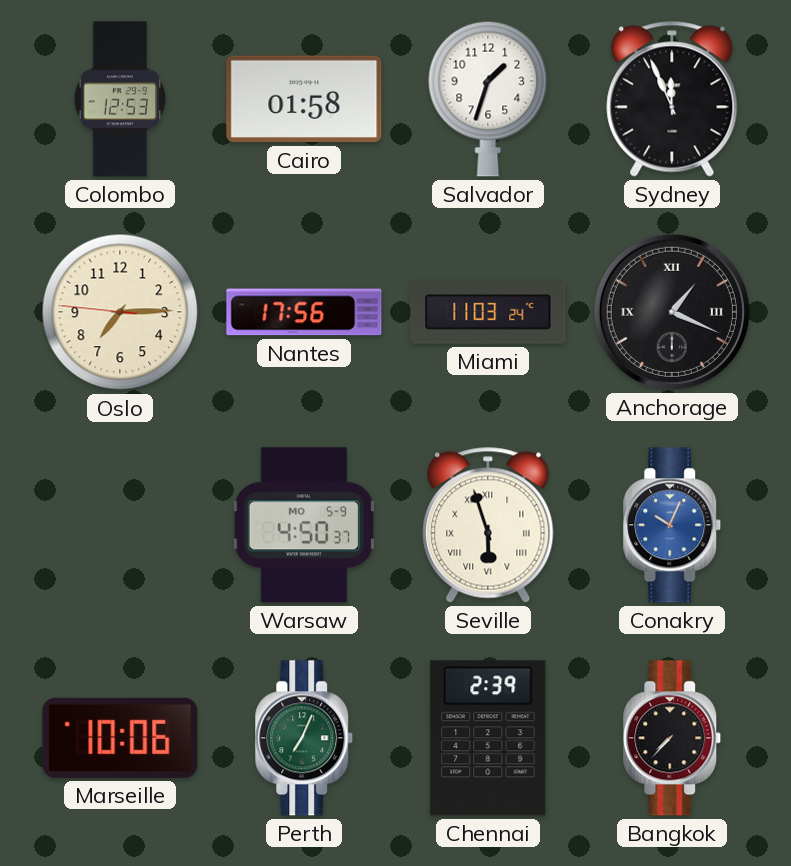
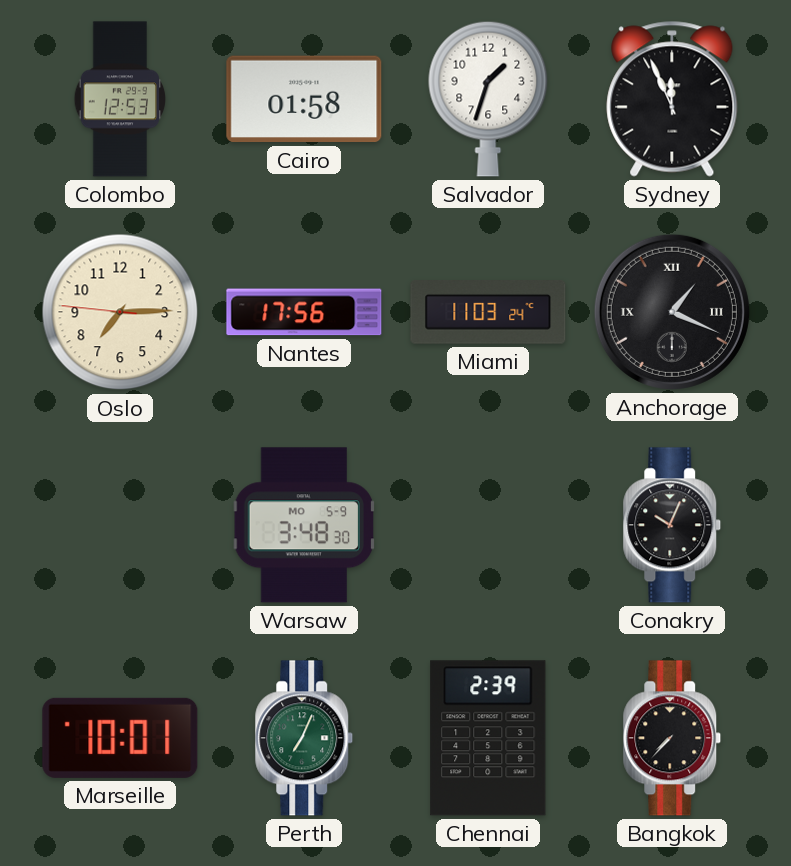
Warsaw: 4:50 -> 3:48 (303, 525)
Seville: 5:57 -> none (488, 525)
Conakry dial: blue -> black (672, 525)
Marseille: 10:06 -> 10:01 (120, 738)
